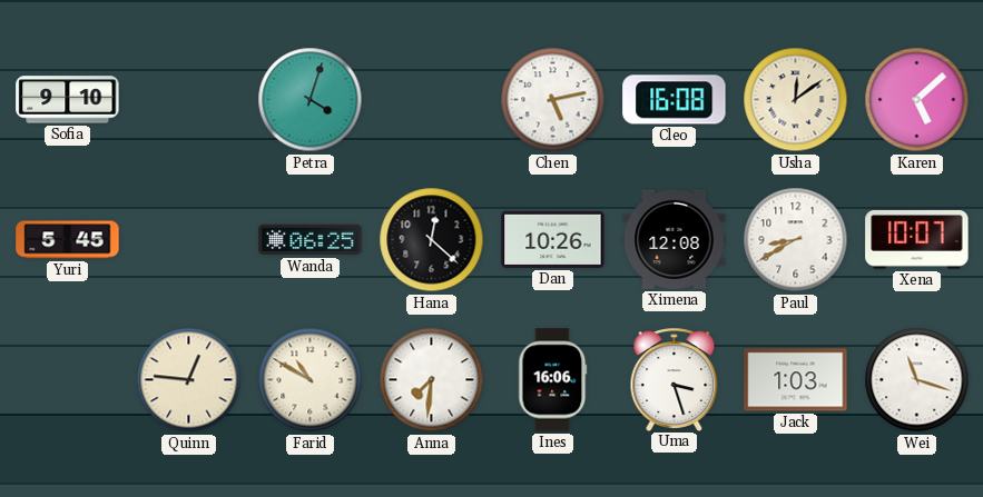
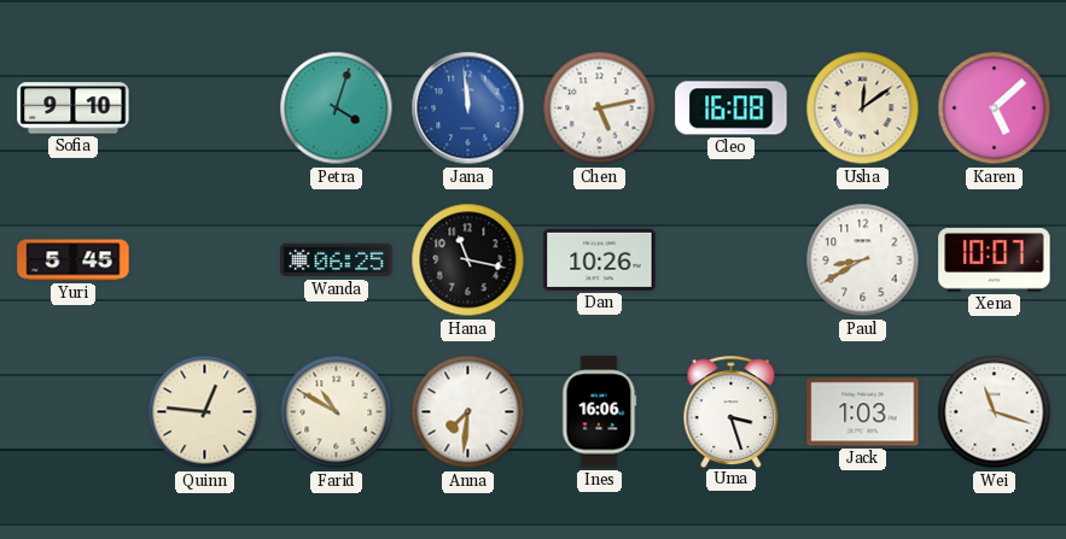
Jana: none -> 11:59 (468, 109)
Hana: 12:22 -> 11:17 (468, 260)
Ximena: 12:08 -> none (675, 239)
